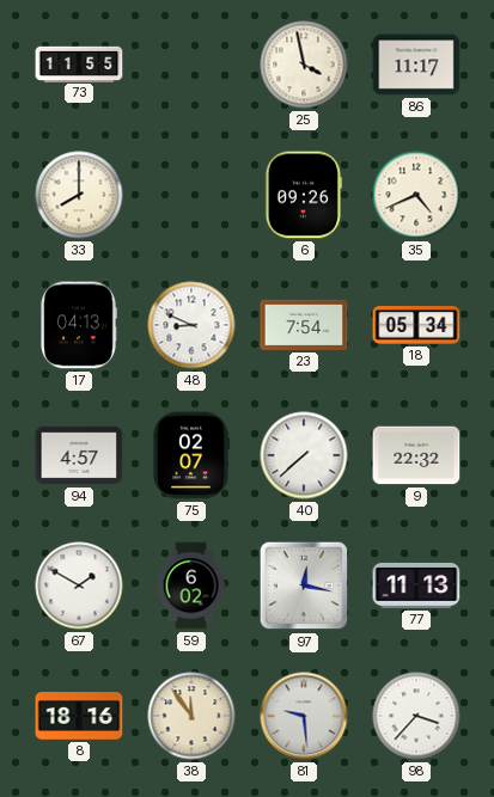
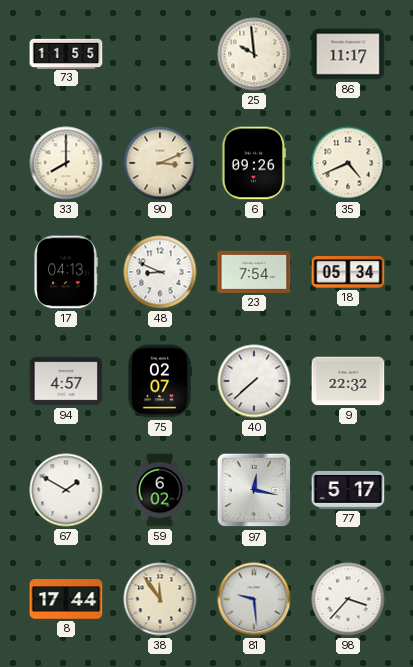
25: 3:58 -> 9:59 (254, 54)
90: none -> 3:11 (160, 163)
77: 11:13 -> 5:17 (348, 490)
8: 18:16 -> 17:44 (66, 599)
